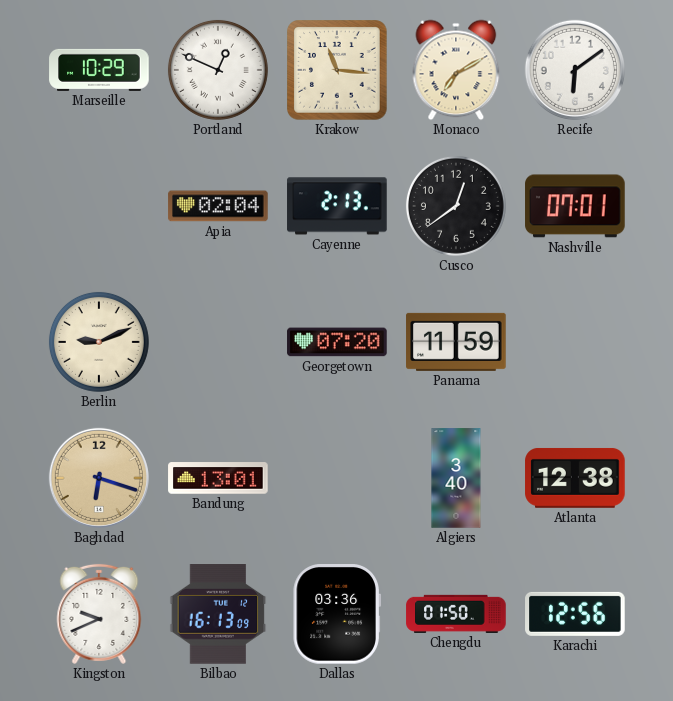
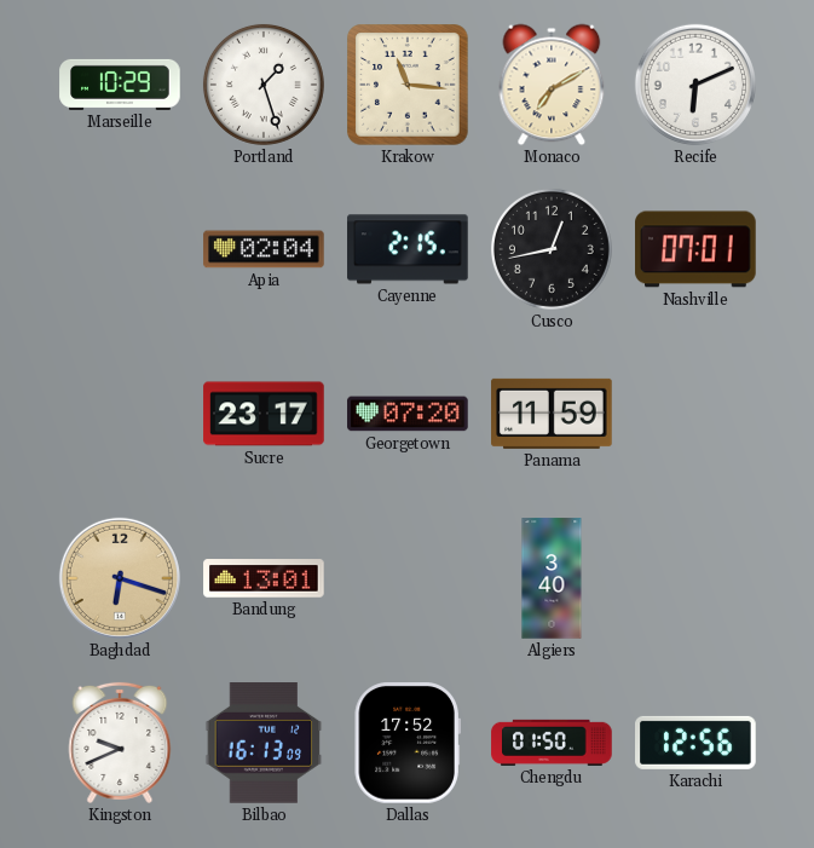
Portland: 12:49 -> 1:27 (264, 85)
Recife: 6:09 -> 6:11 (695, 85)
Cayenne: 2:13 -> 2:15 (408, 249)
Cusco: 12:39 -> 12:43 (552, 249)
Berlin: 9:11 -> none (99, 342)
Sucre: none -> 23:17 (264, 414)
Atlanta: 12:38 -> none (575, 478)
Dallas: 03:36 -> 17:52 (408, 744)
